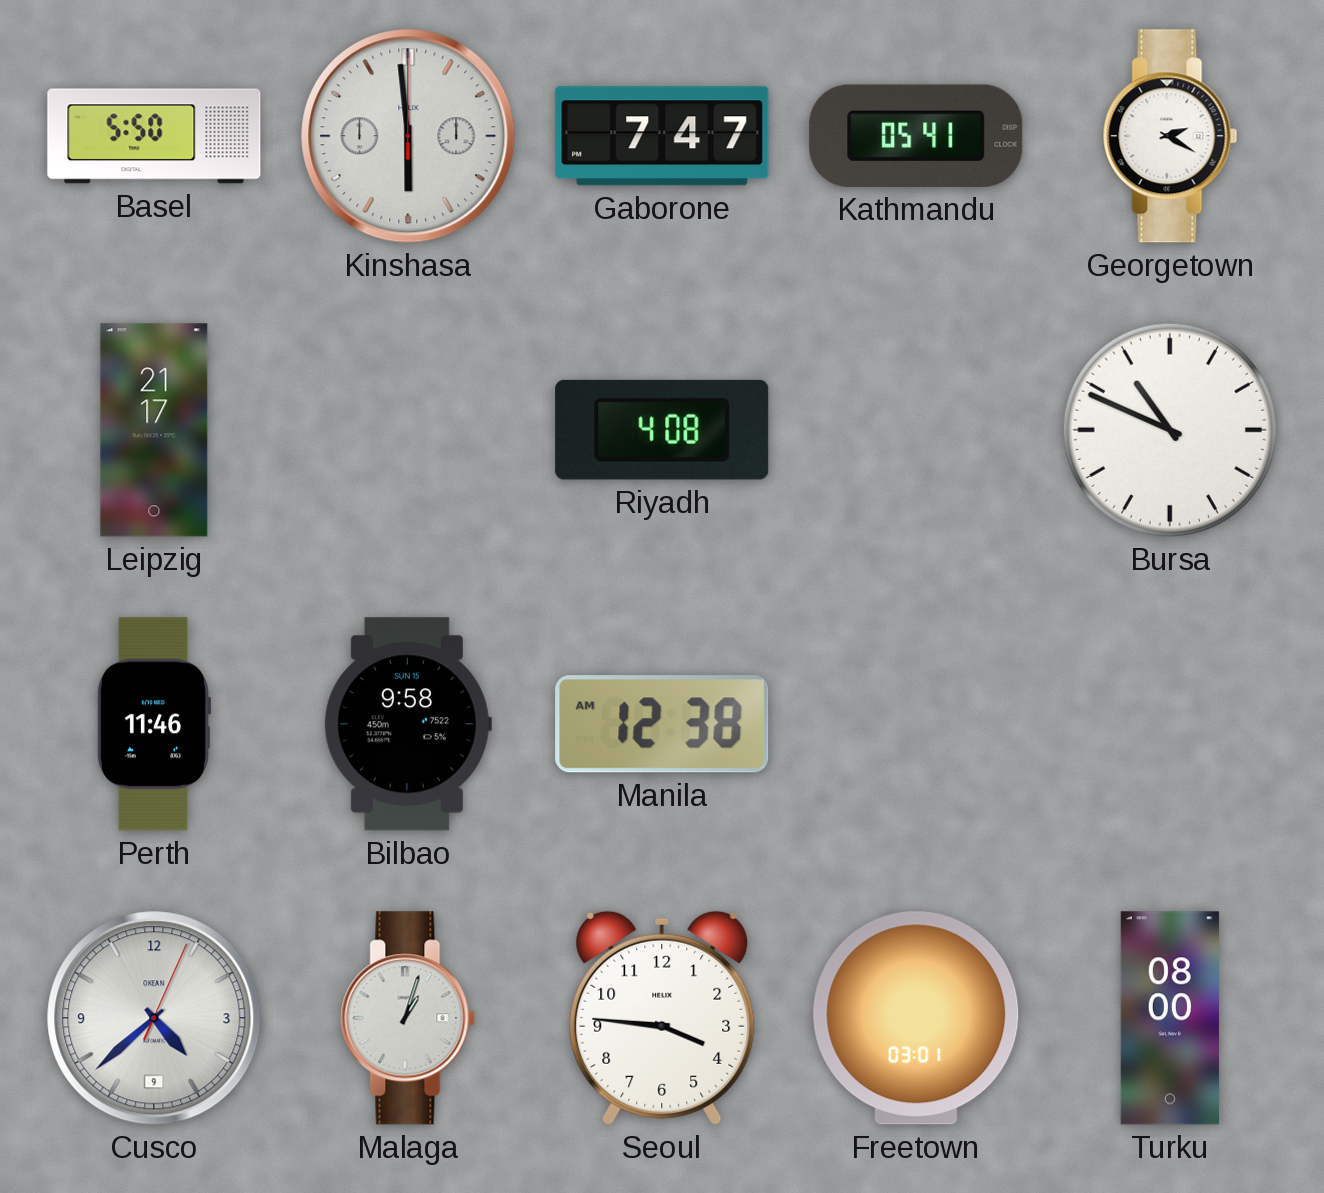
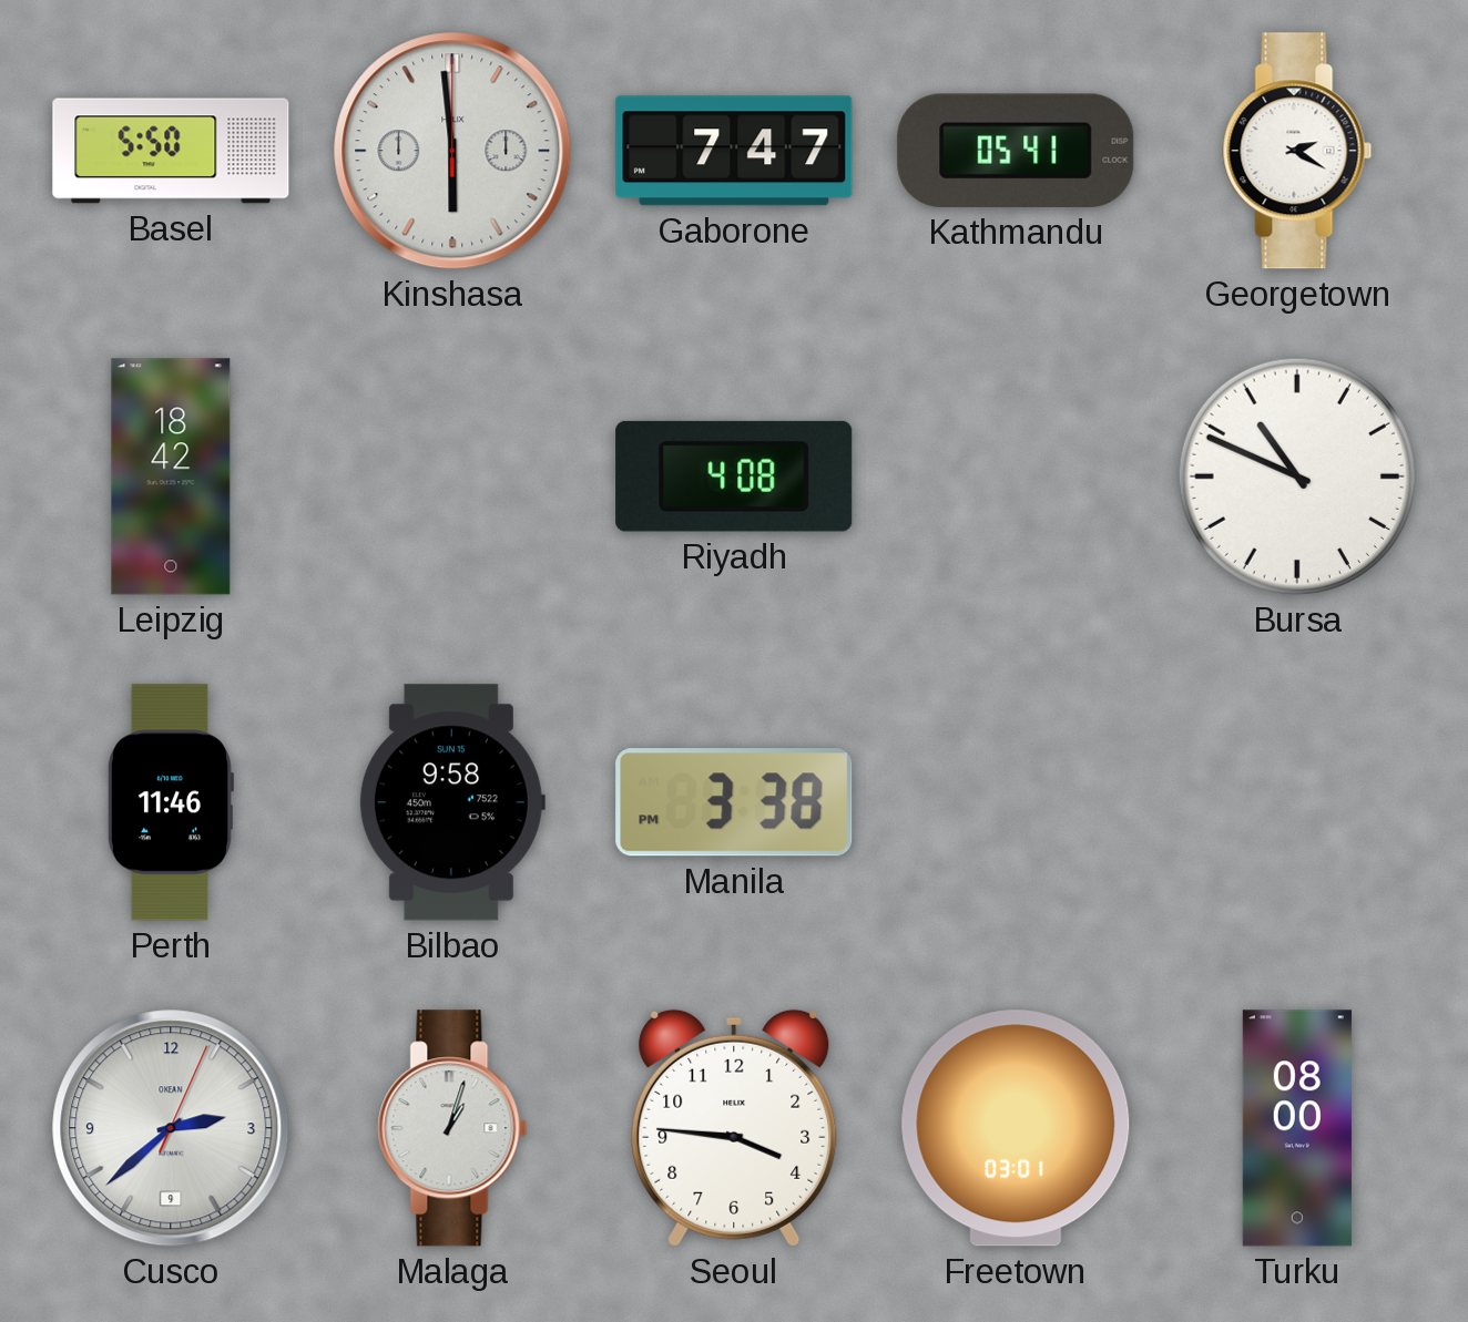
Leipzig: 21:17 -> 18:42 (171, 476)
Manila: 12:38 -> 3:38 (734, 802)
Cusco: 4:38 -> 2:38 (171, 1128)
